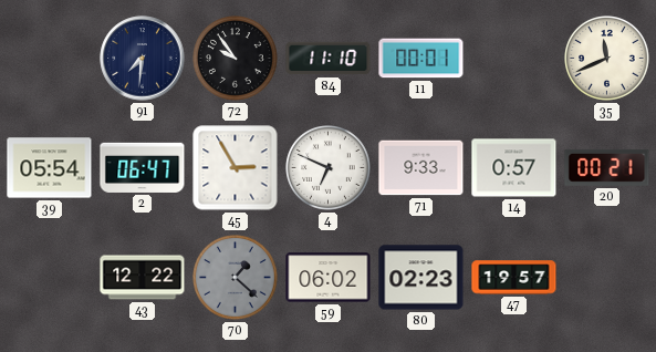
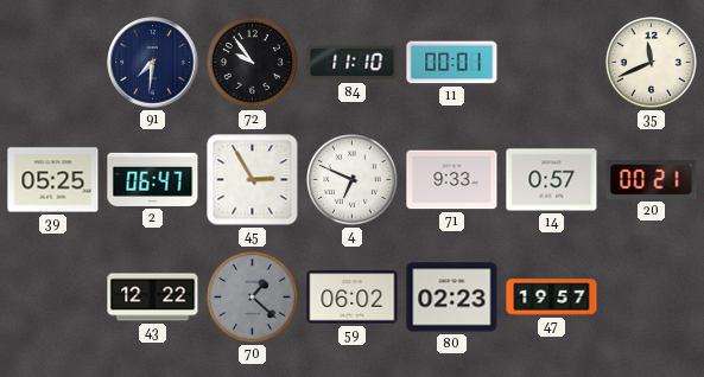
39: 05:54 -> 05:25 (53, 180)
